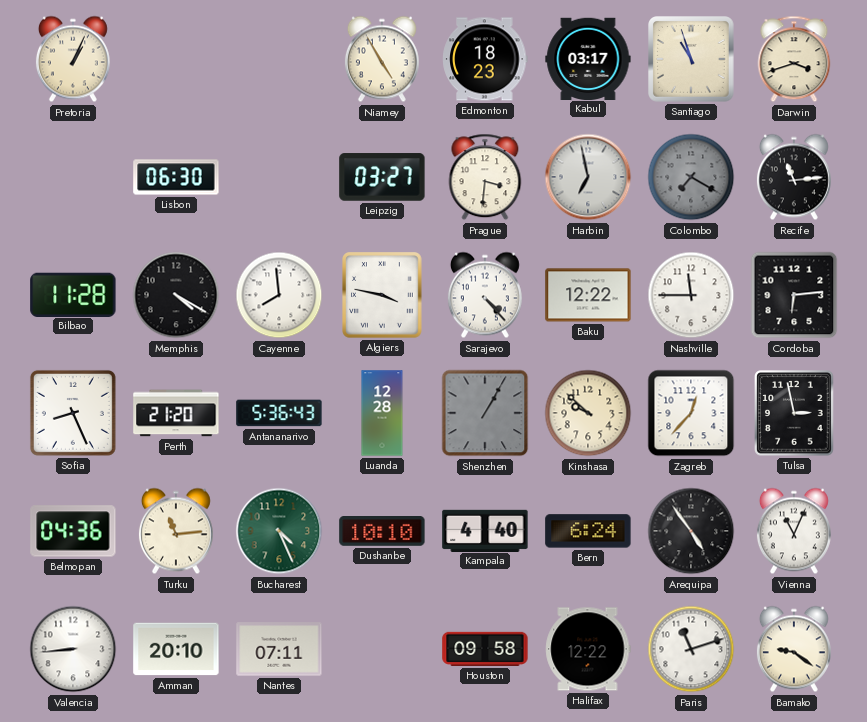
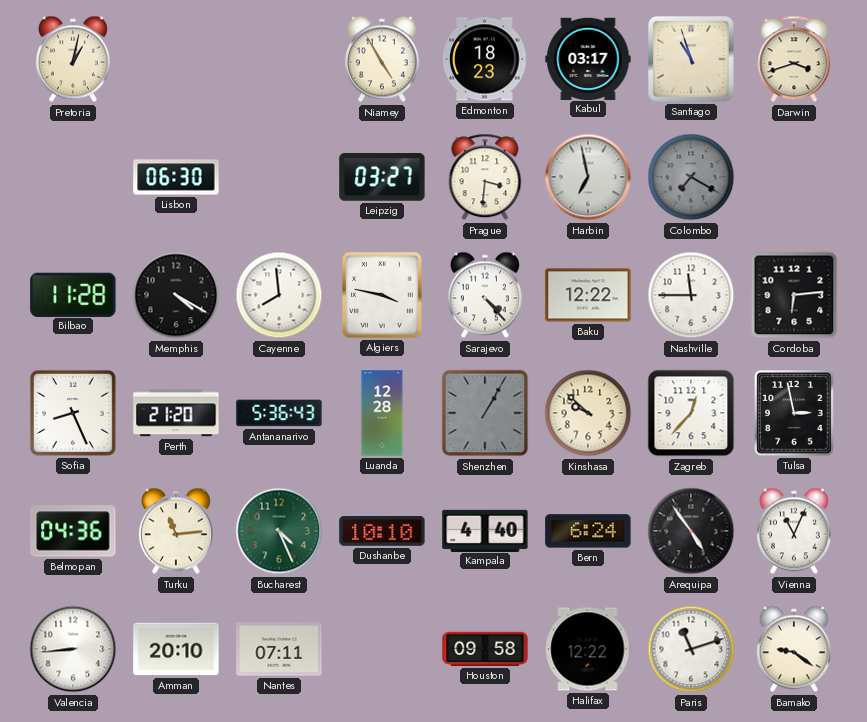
Pretoria: 1:04 -> 1:02 (73, 59)
Recife: 11:14 -> none (794, 177)
